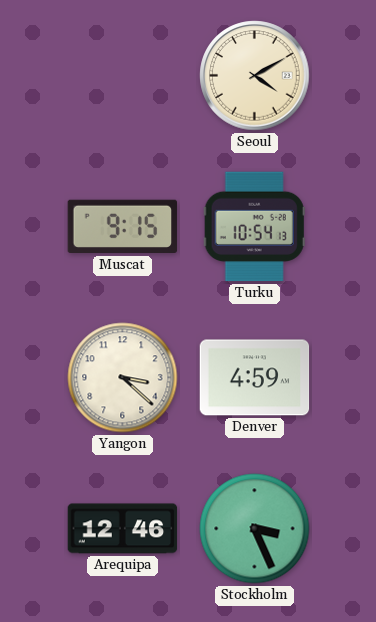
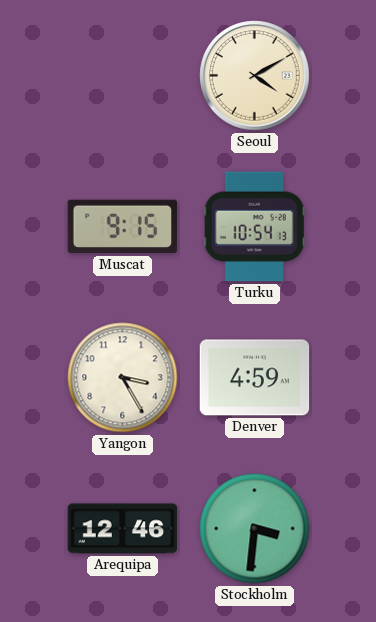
Yangon: 3:22 -> 3:25 (123, 378)
Stockholm: 3:26 -> 3:31 (255, 529)
